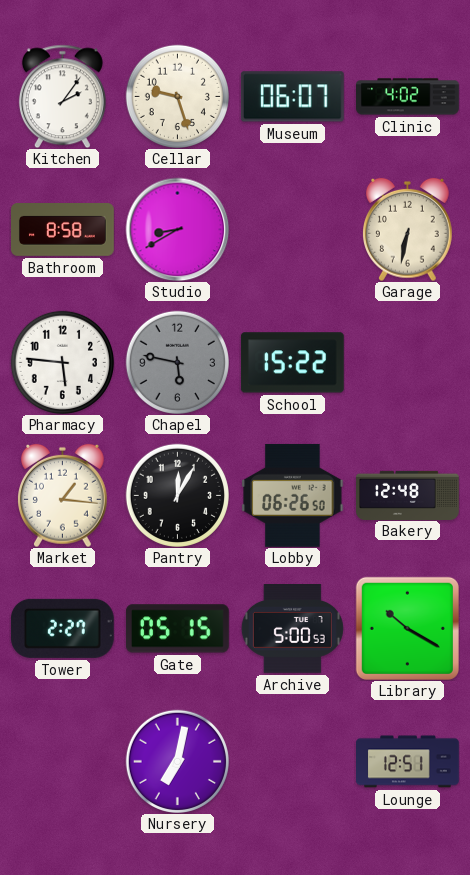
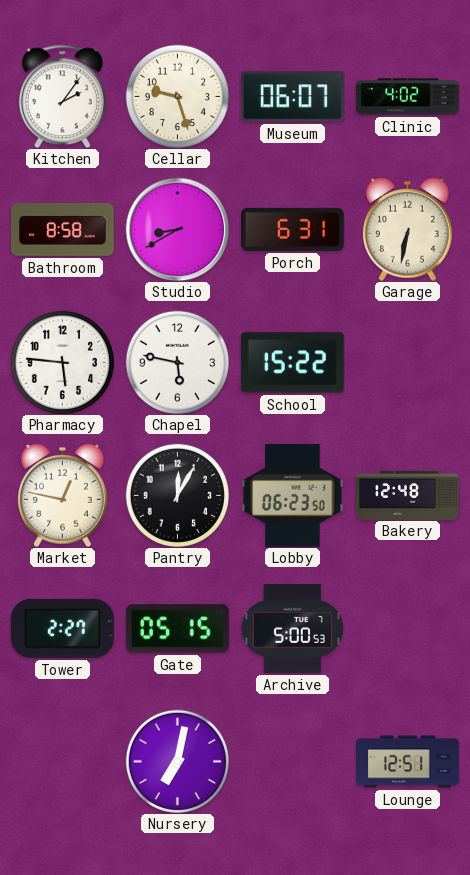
Porch: none -> 6:31 (293, 229)
Chapel dial: grey -> white (177, 362)
Market: 1:16 -> 12:47 (63, 495)
Lobby: 06:26 -> 06:23 (293, 495)
Library: 10:20 -> none (407, 628)
